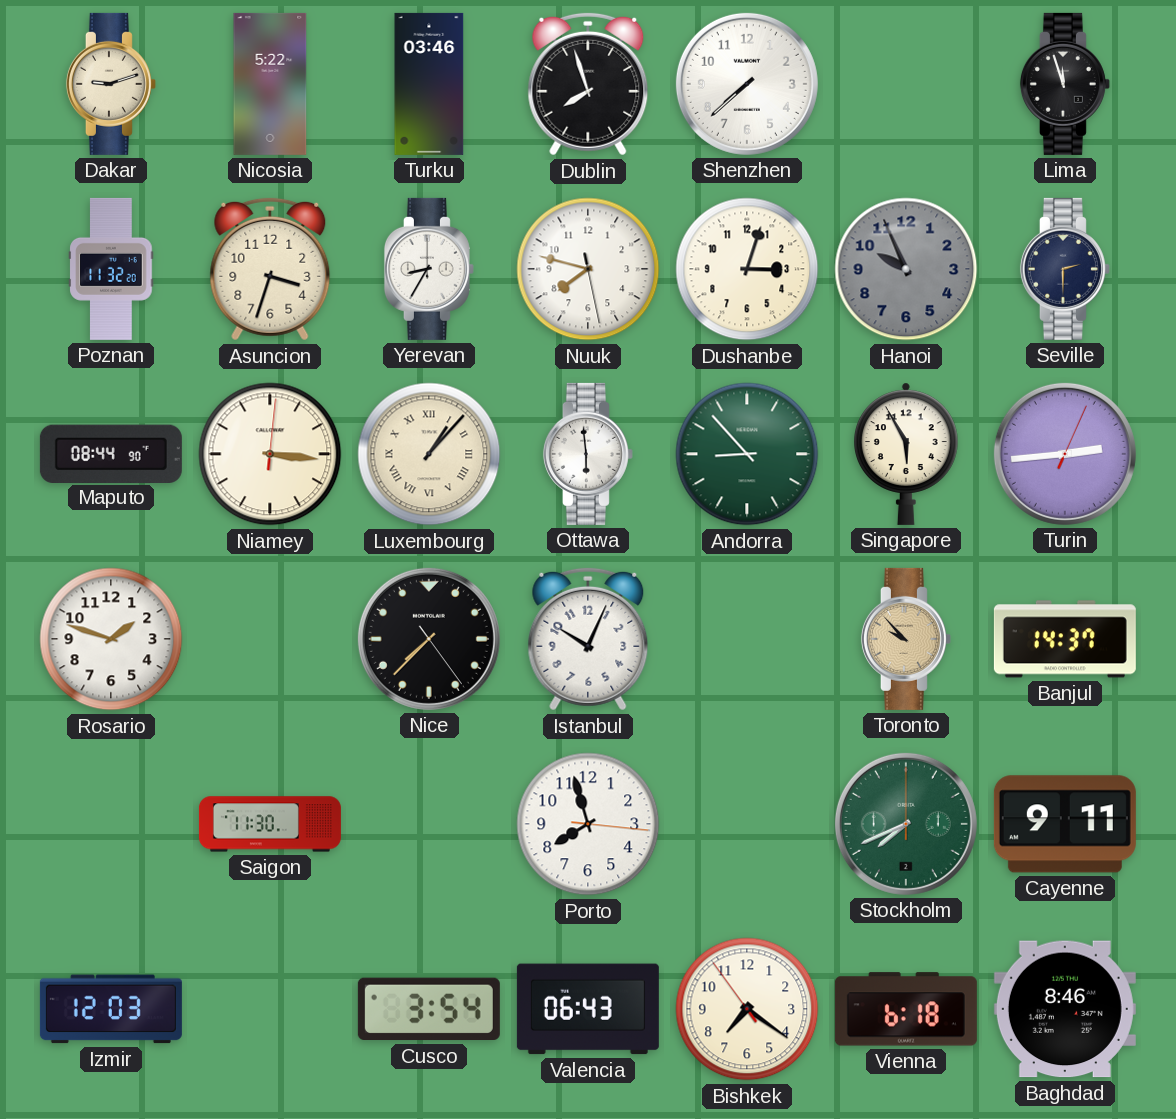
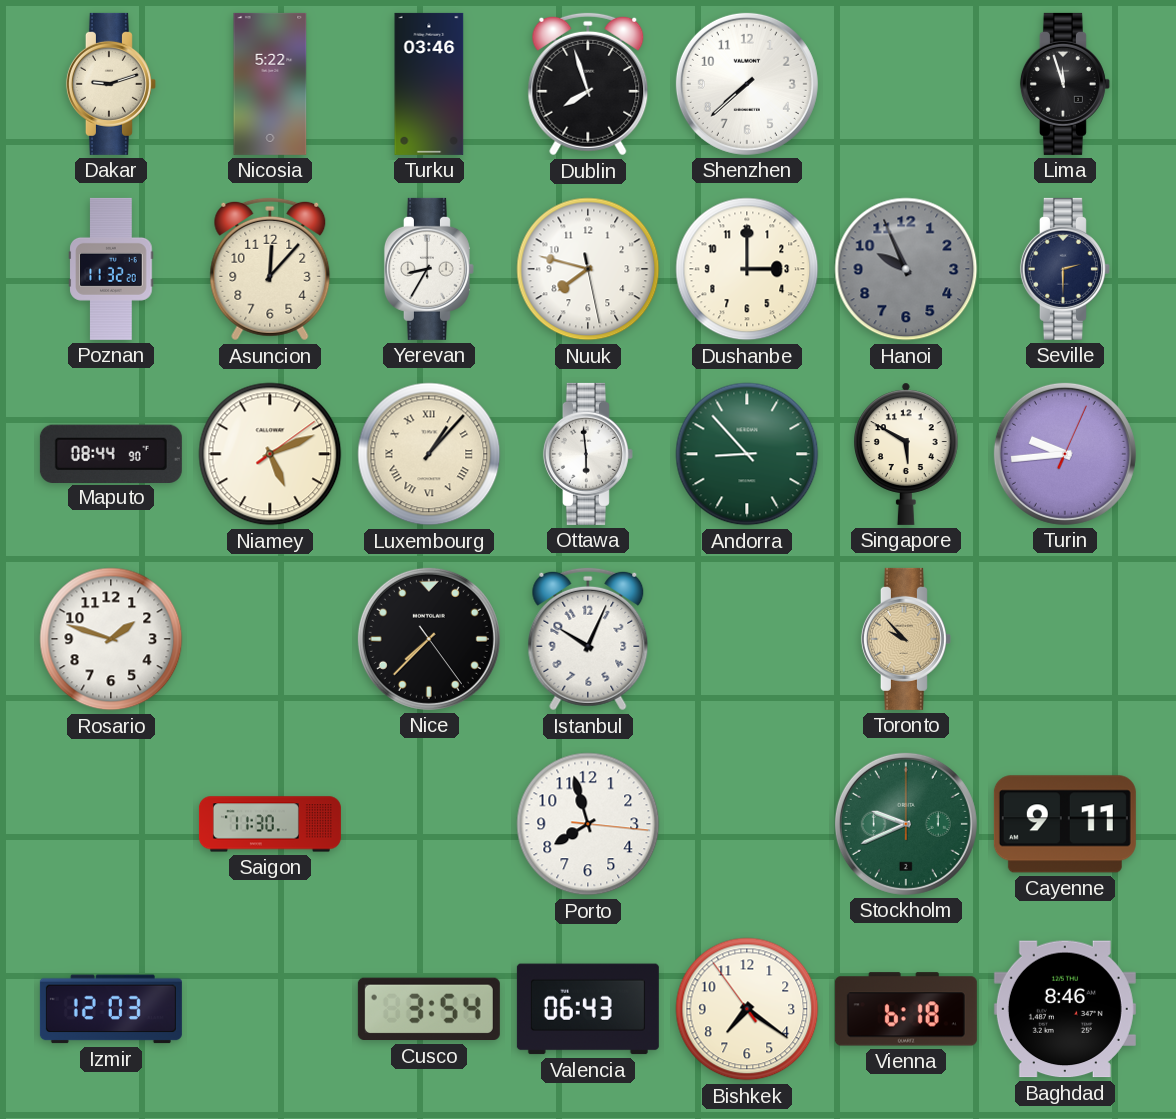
Asuncion: 3:33 -> 12:07 (270, 269)
Dushanbe: 3:03 -> 3:00 (747, 269)
Niamey: 3:16 -> 5:11 (270, 454)
Singapore: 5:55 -> 5:50 (907, 454)
Turin: 2:44 -> 9:44 (1065, 454)
Banjul: 14:37 -> none (1065, 639)
Stockholm: 7:41 -> 9:41 (906, 824)
